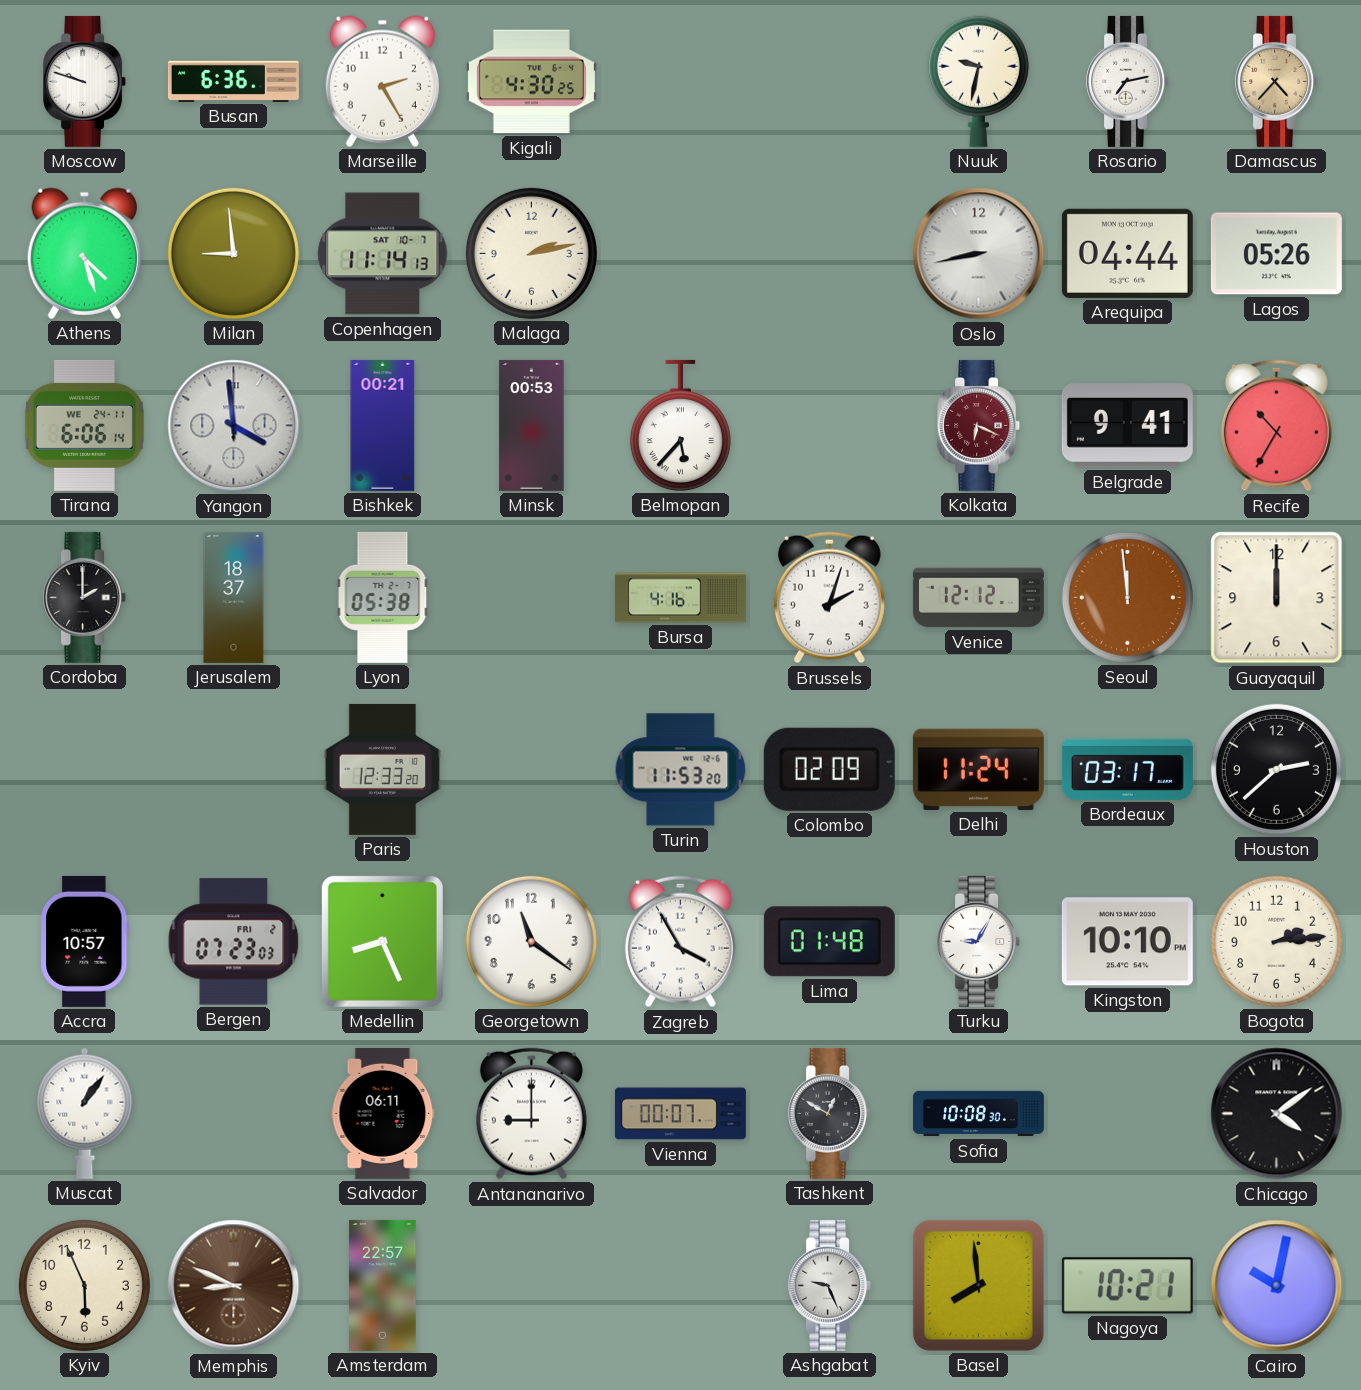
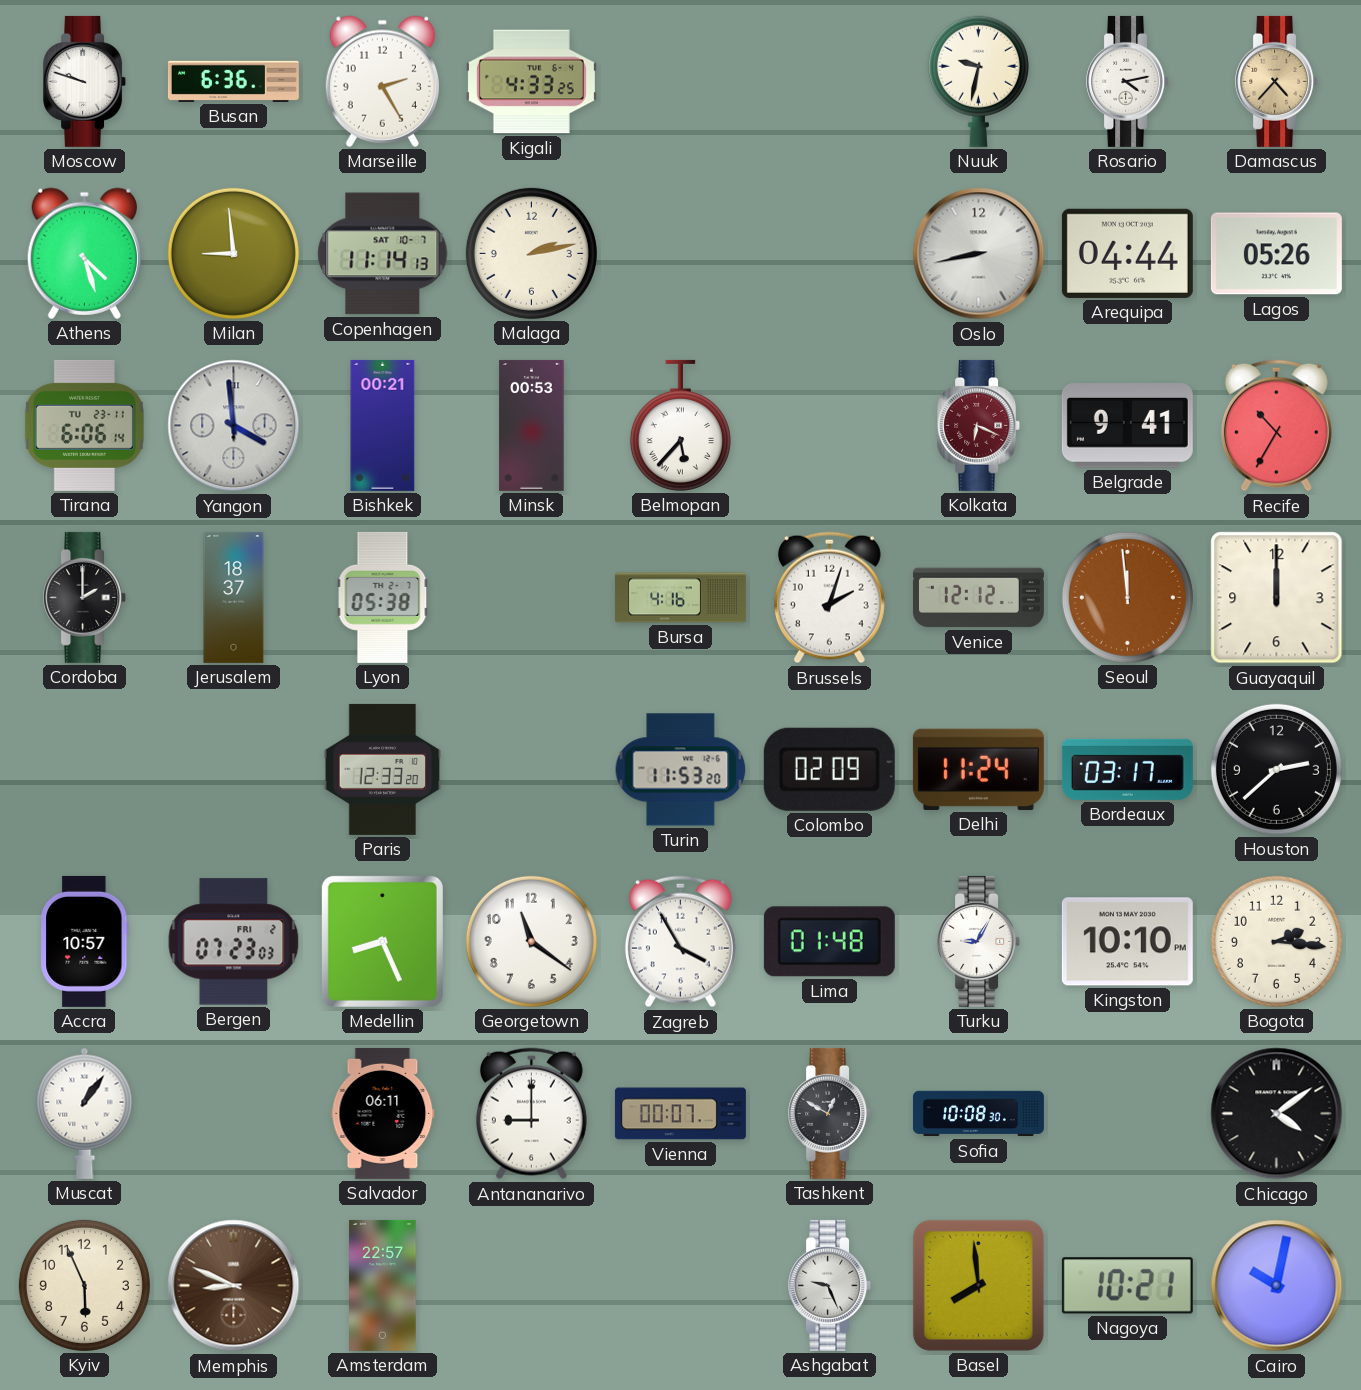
Kigali: 4:30 -> 4:33 (531, 82)
Rosario: 7:13 -> 4:13 (1128, 81)
Tirana date: WE 24-11 -> TU 23-11 (84, 425)
Bogota: 2:14 -> 2:16 (1276, 941)
